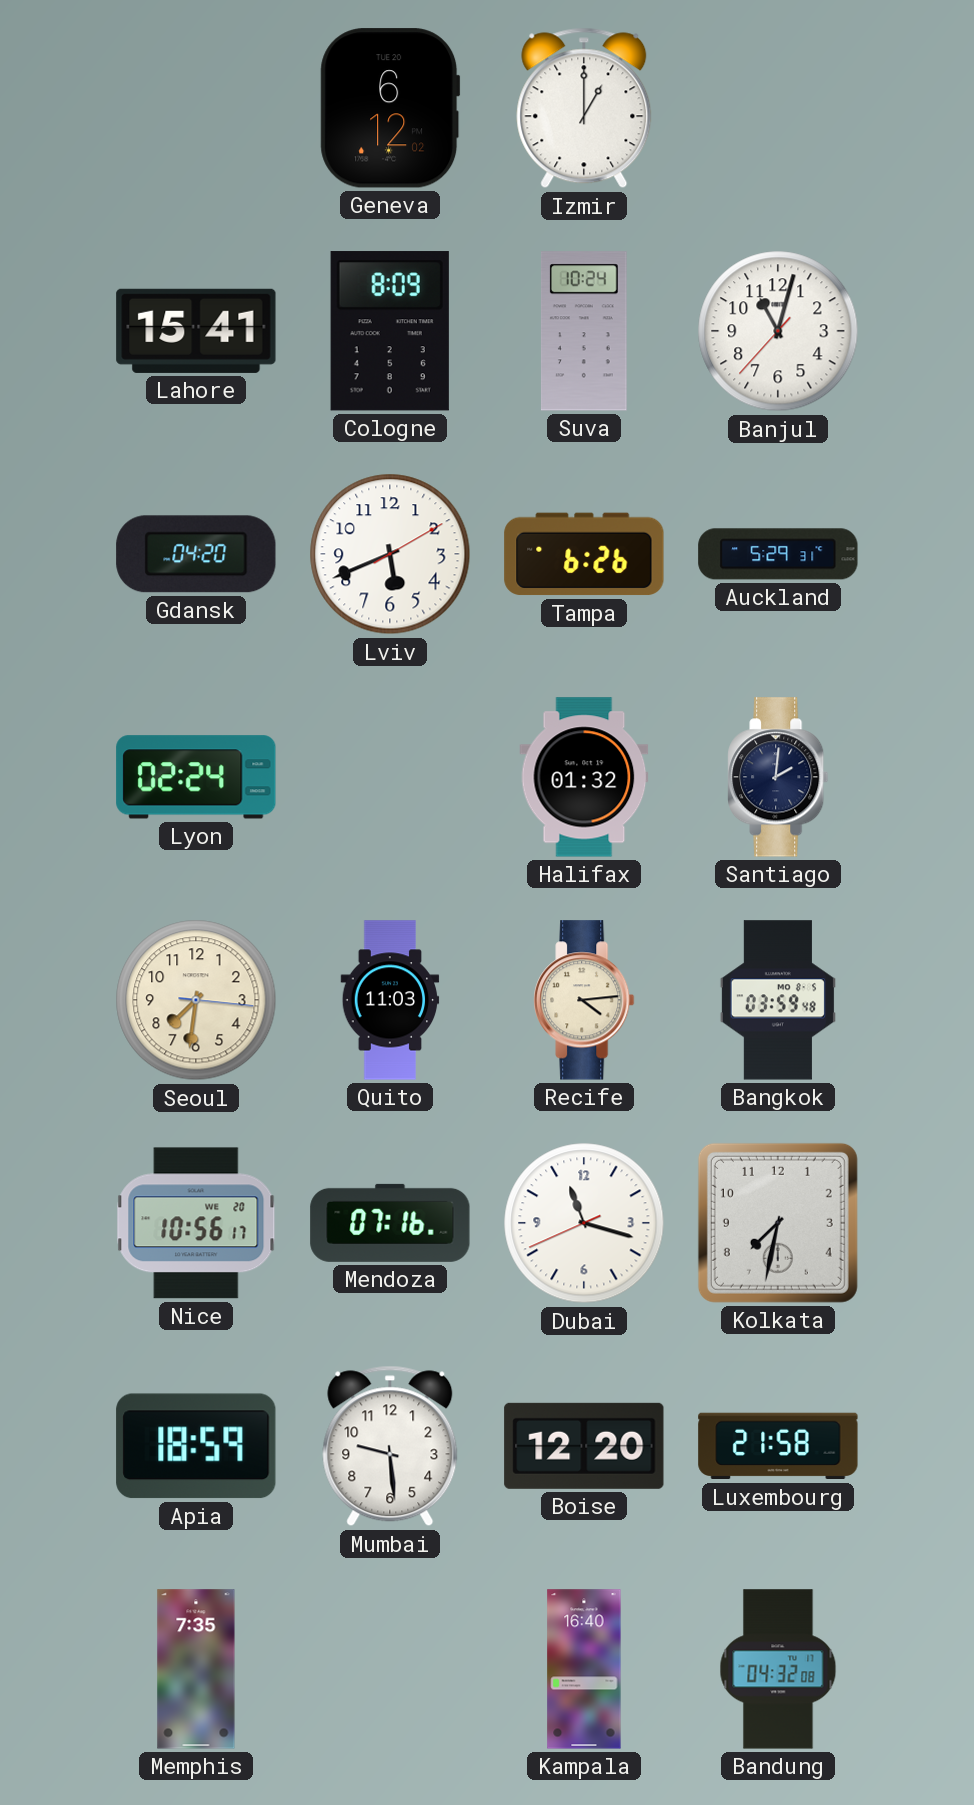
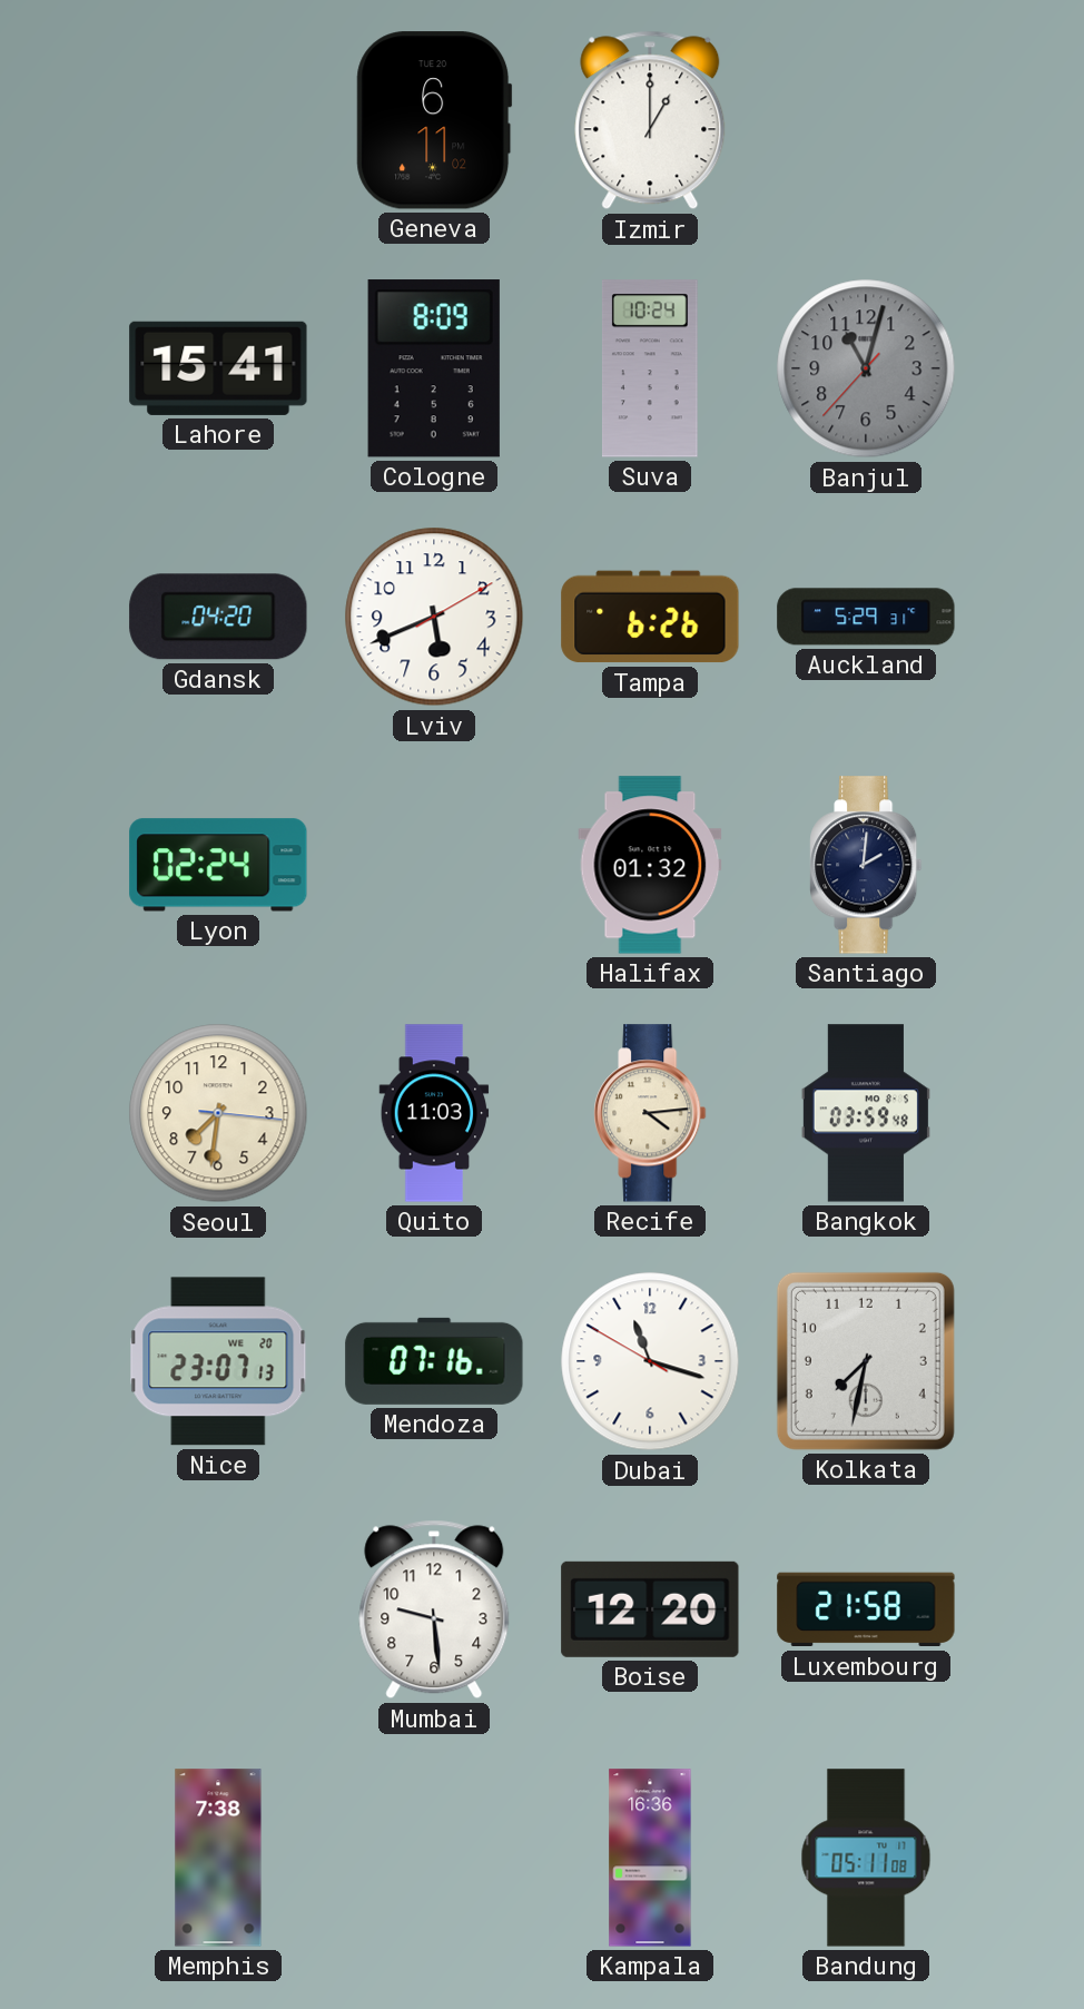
Geneva: 6:12 -> 6:11 (434, 120)
Banjul dial: white -> grey (866, 368)
Nice: 10:56 -> 23:07 (218, 1361)
Dubai: 11:17:41 -> 11:17:50 (650, 1361)
Apia: 18:59 -> none (196, 1446)
Memphis: 7:35 -> 7:38 (218, 1858)
Kampala: 16:40 -> 16:36 (650, 1858)
Bandung: 04:32 -> 05:11 (866, 1858)
